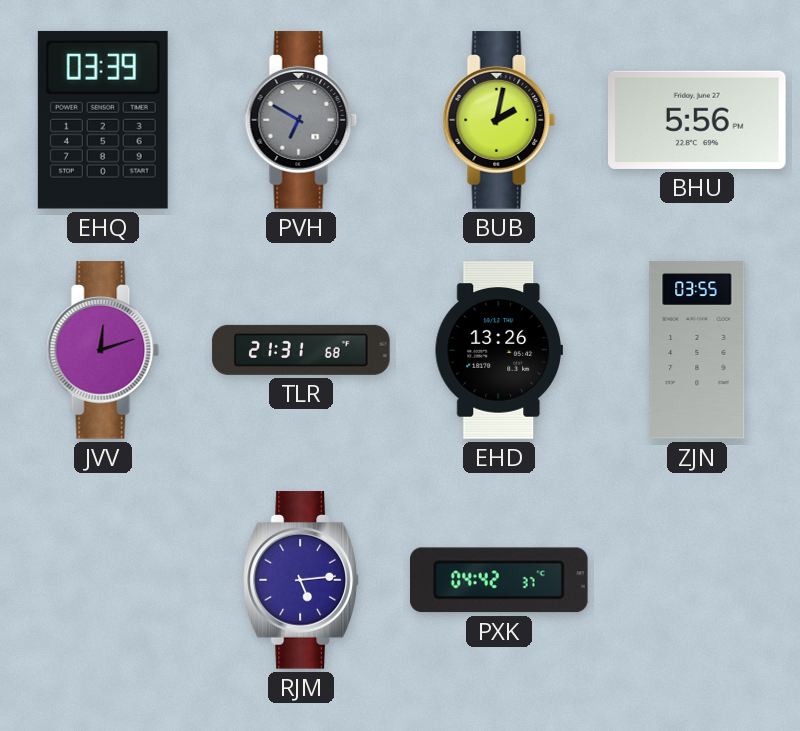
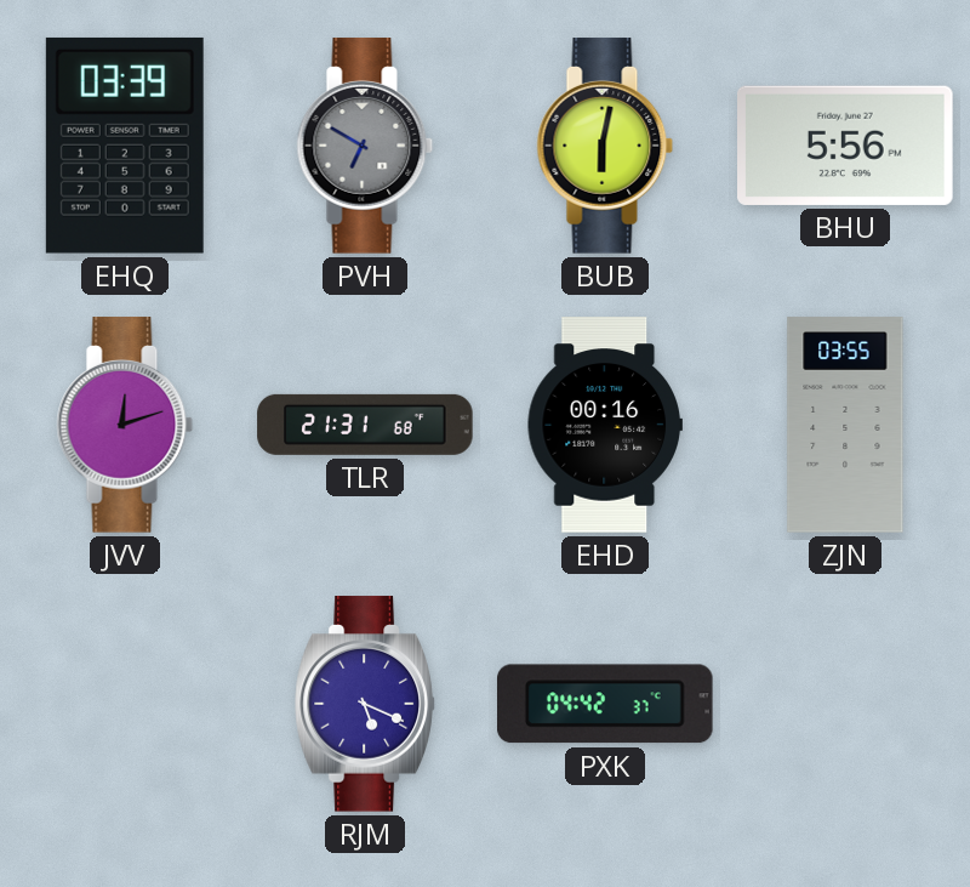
BUB: 2:02 -> 6:02 (605, 146)
EHD: 13:26 -> 00:16 (605, 425)
RJM: 5:14 -> 5:19 (364, 704)
